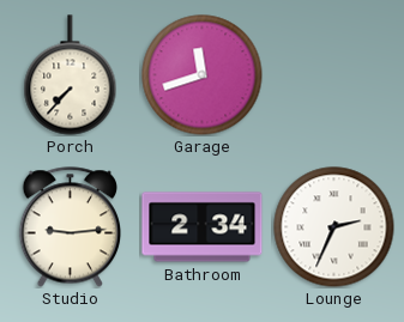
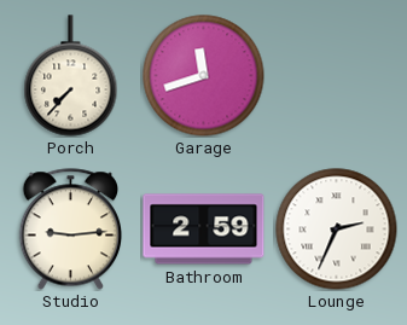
Bathroom: 2:34 -> 2:59 (204, 230)
